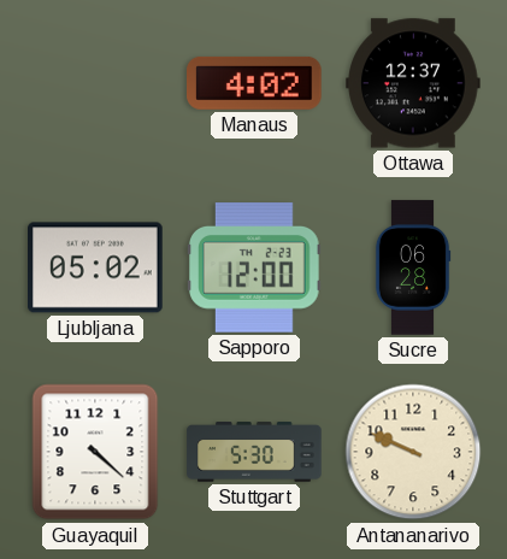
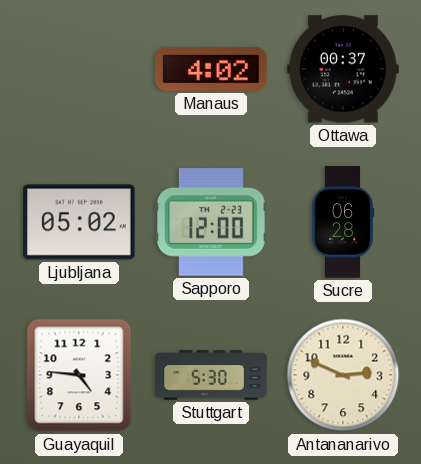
Ottawa: 12:37 -> 00:37 (343, 69)
Guayaquil: 4:22 -> 4:46 (79, 375)
Antananarivo: 9:49 -> 2:49 (343, 375)
